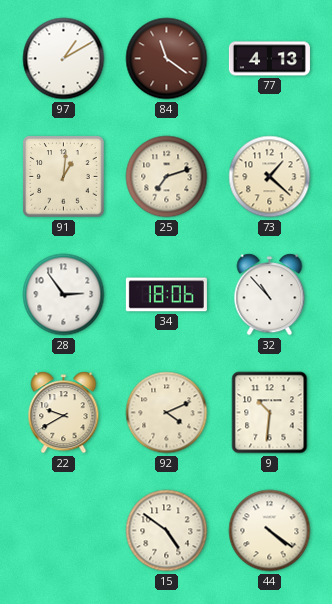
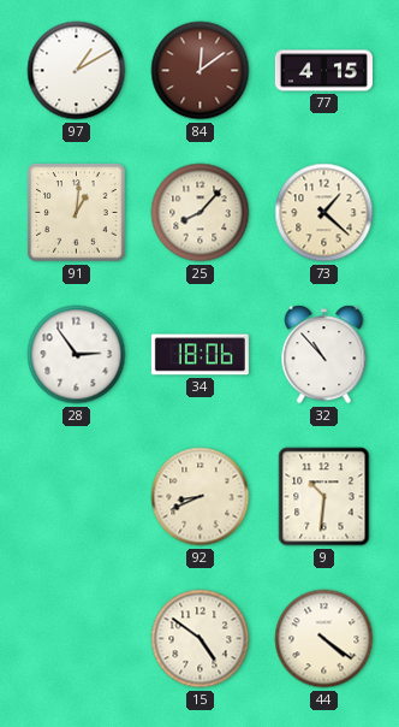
84: 11:21 -> 12:09 (201, 71)
77: 4:13 -> 4:15 (323, 71)
25: 7:12 -> 8:07 (201, 213)
22: 9:40 -> none (64, 413)
92: 4:11 -> 8:41 (201, 497)
